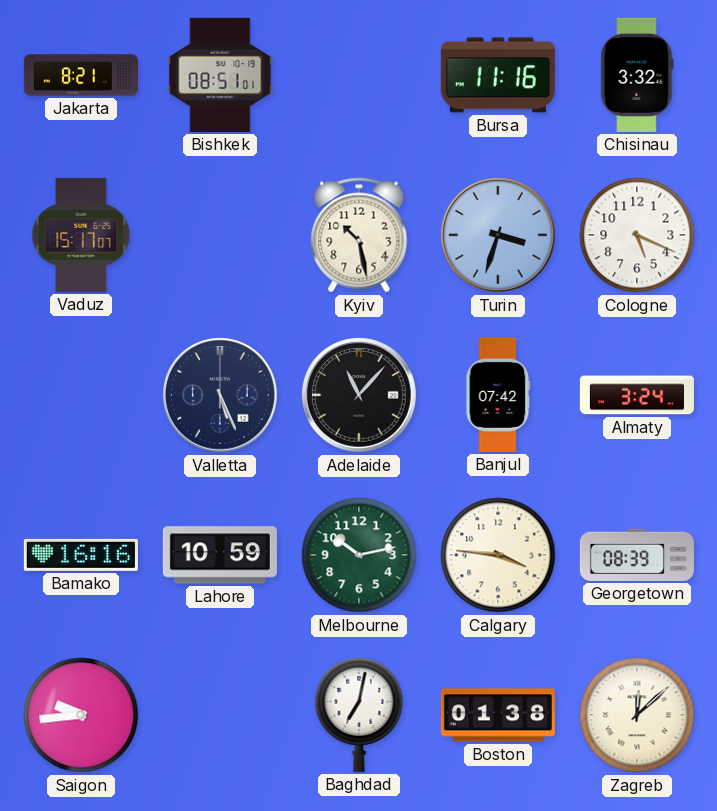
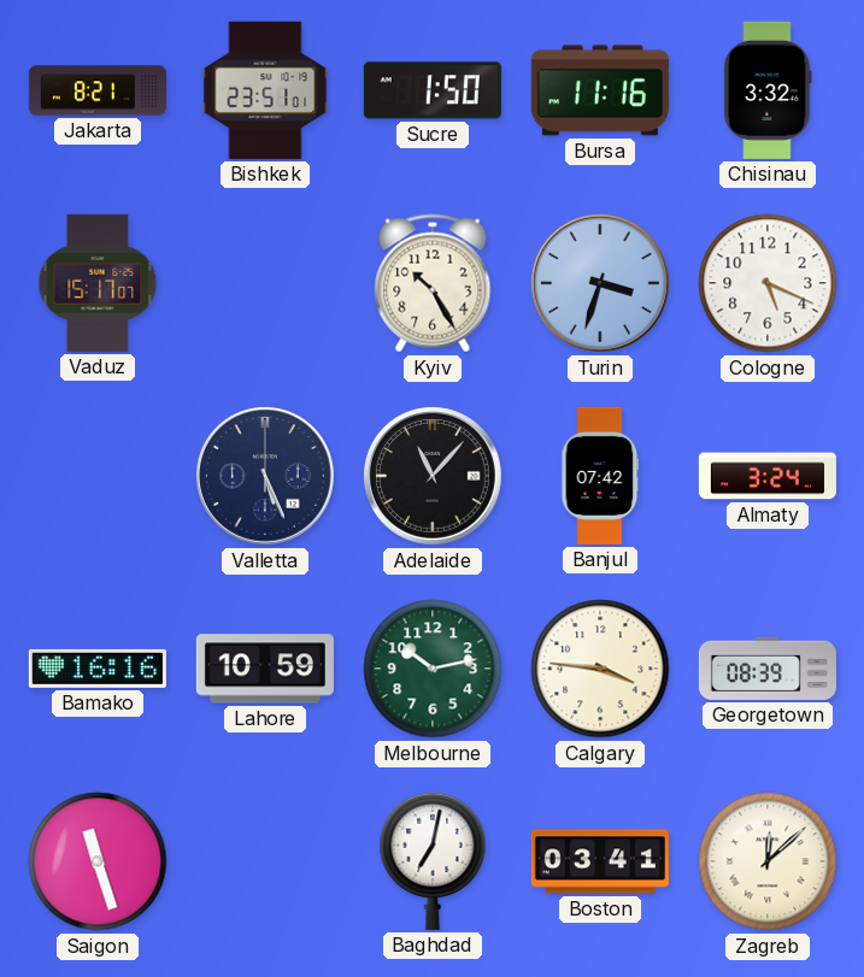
Bishkek: 08:51 -> 23:51 (265, 90)
Sucre: none -> 1:50 (433, 90)
Kyiv: 10:28 -> 10:25 (433, 283)
Saigon: 9:44 -> 11:27 (98, 861)
Boston: 01:38 -> 03:41 (600, 861)
